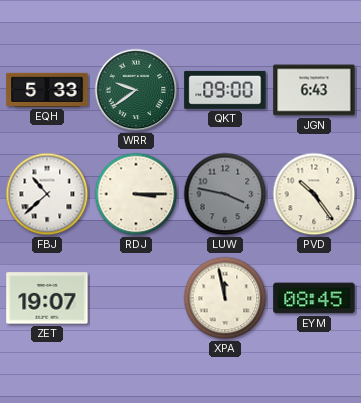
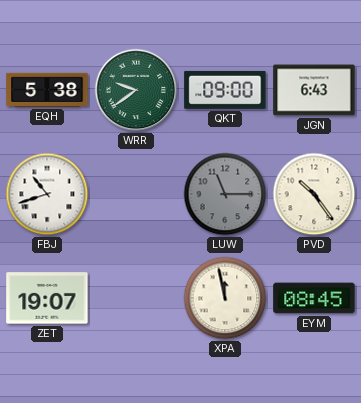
EQH: 5:33 -> 5:38 (47, 90)
FBJ: 10:38 -> 10:42 (47, 194)
RDJ: 3:15 -> none (136, 194)
LUW: 3:47 -> 11:15 (225, 194)
